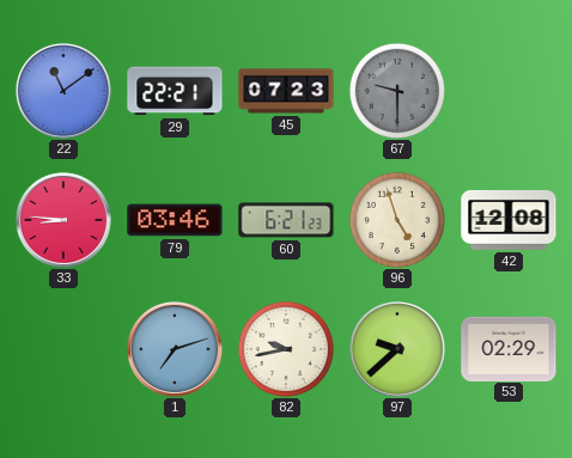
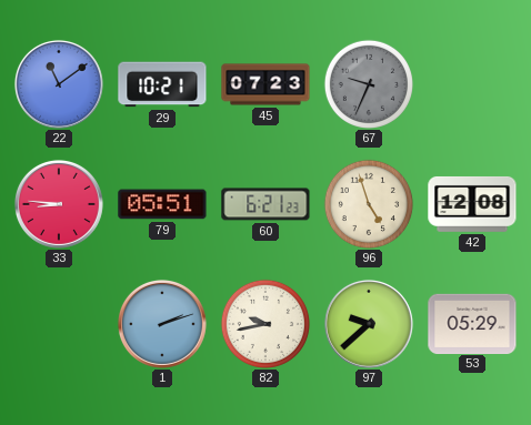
29: 22:21 -> 10:21 (162, 84)
67: 9:30 -> 9:34 (369, 84)
79: 03:46 -> 05:51 (162, 204)
1: 7:12 -> 2:12 (162, 324)
53: 02:29 -> 05:29 (472, 323)
